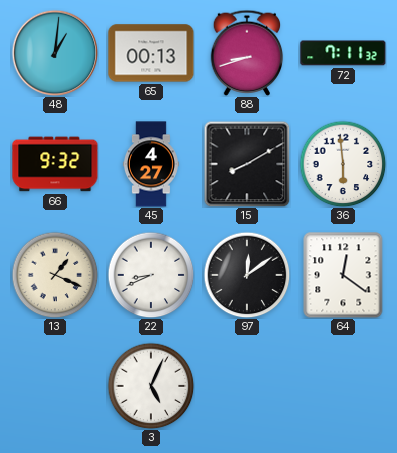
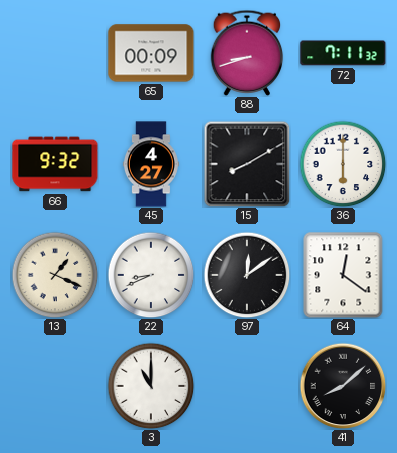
48: 1:01 -> none (55, 53)
65: 00:13 -> 00:09 (151, 53)
36: 5:59 -> 6:00 (343, 164)
3: 5:04 -> 11:00 (151, 386)
41: none -> 8:08 (343, 386)
